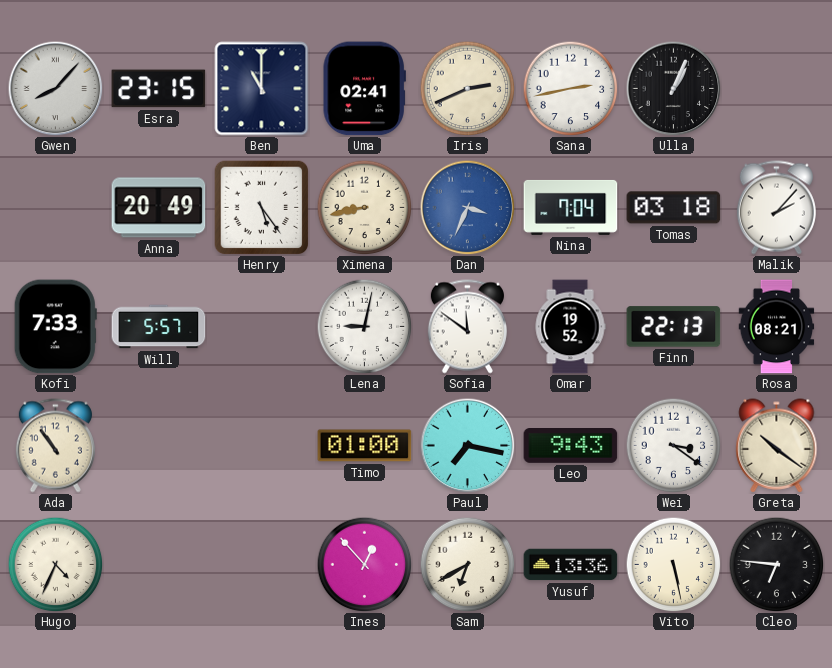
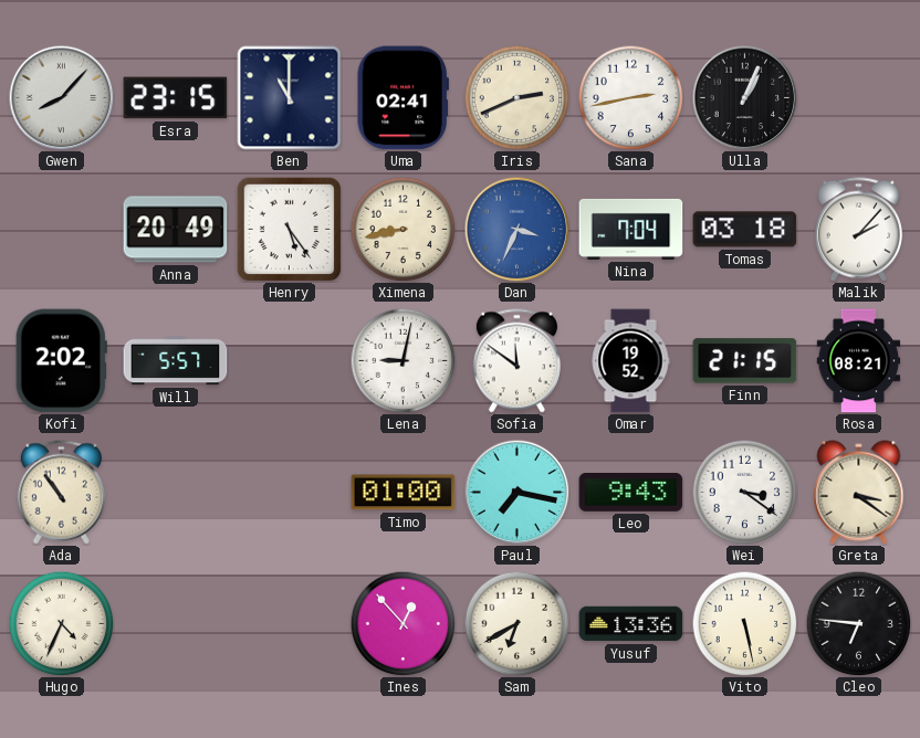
Kofi: 7:33 -> 2:02 (61, 361)
Finn: 22:13 -> 21:15 (745, 361)
Greta: 10:21 -> 3:21 (859, 493)
